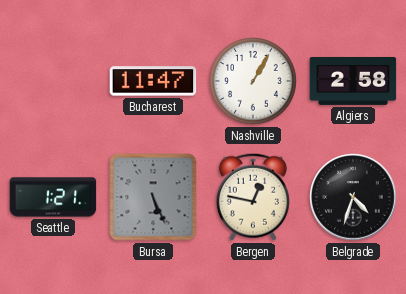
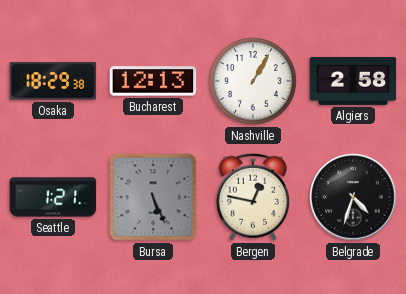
Osaka: none -> 18:29 (53, 81)
Bucharest: 11:47 -> 12:13 (153, 81)
